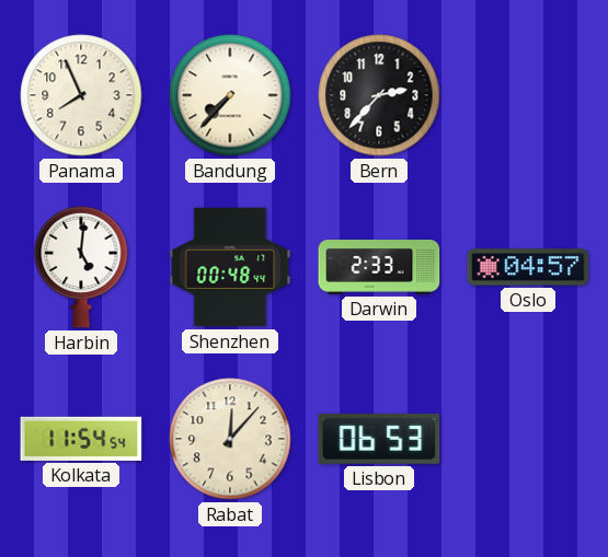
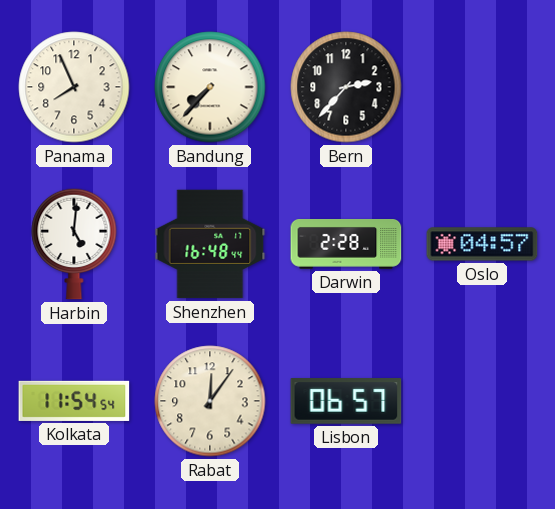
Shenzhen: 00:48 -> 16:48 (210, 244)
Darwin: 2:33 -> 2:28 (346, 245)
Rabat: 12:07 -> 12:06 (210, 401)
Lisbon: 06:53 -> 06:57 (346, 401)
